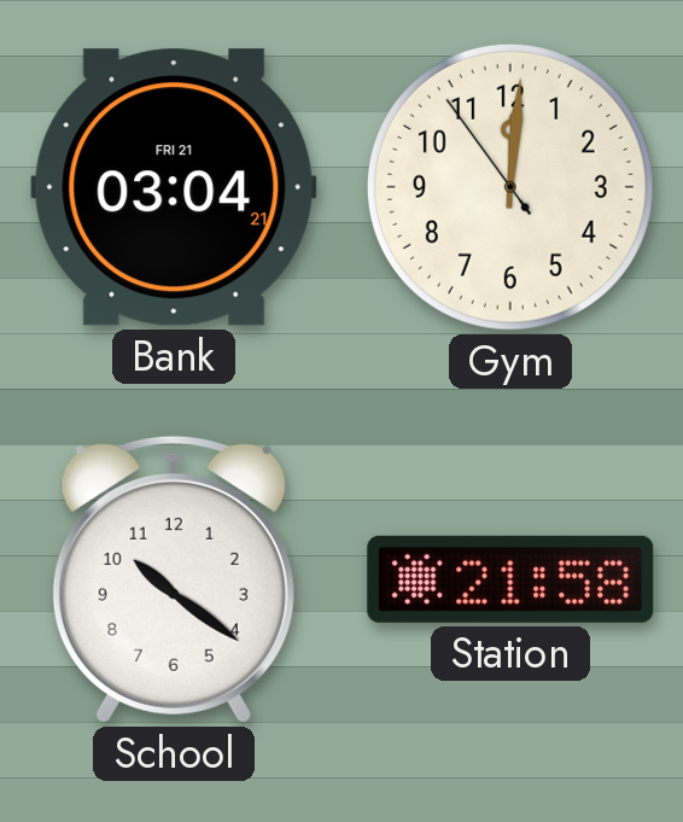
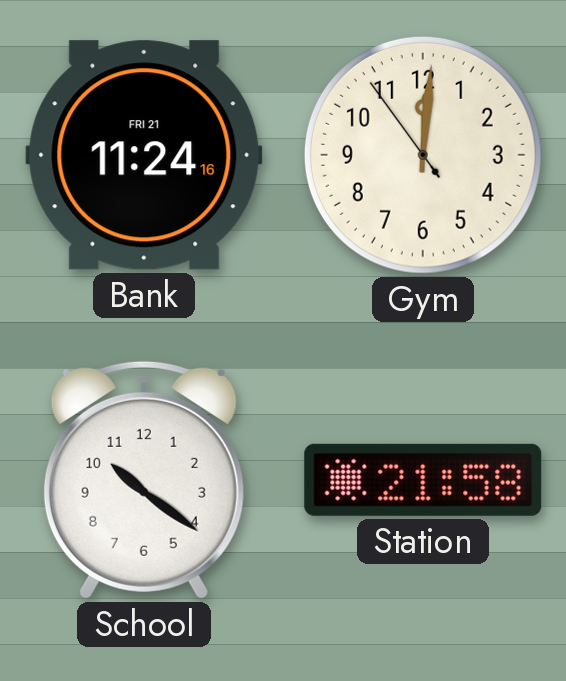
Bank: 03:04 -> 11:24 (144, 155)
